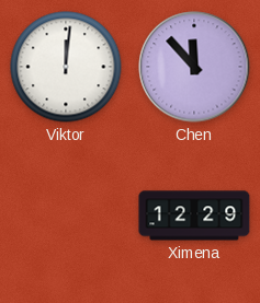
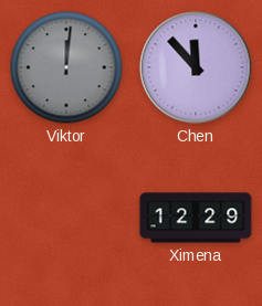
Viktor dial: white -> grey (66, 67)
